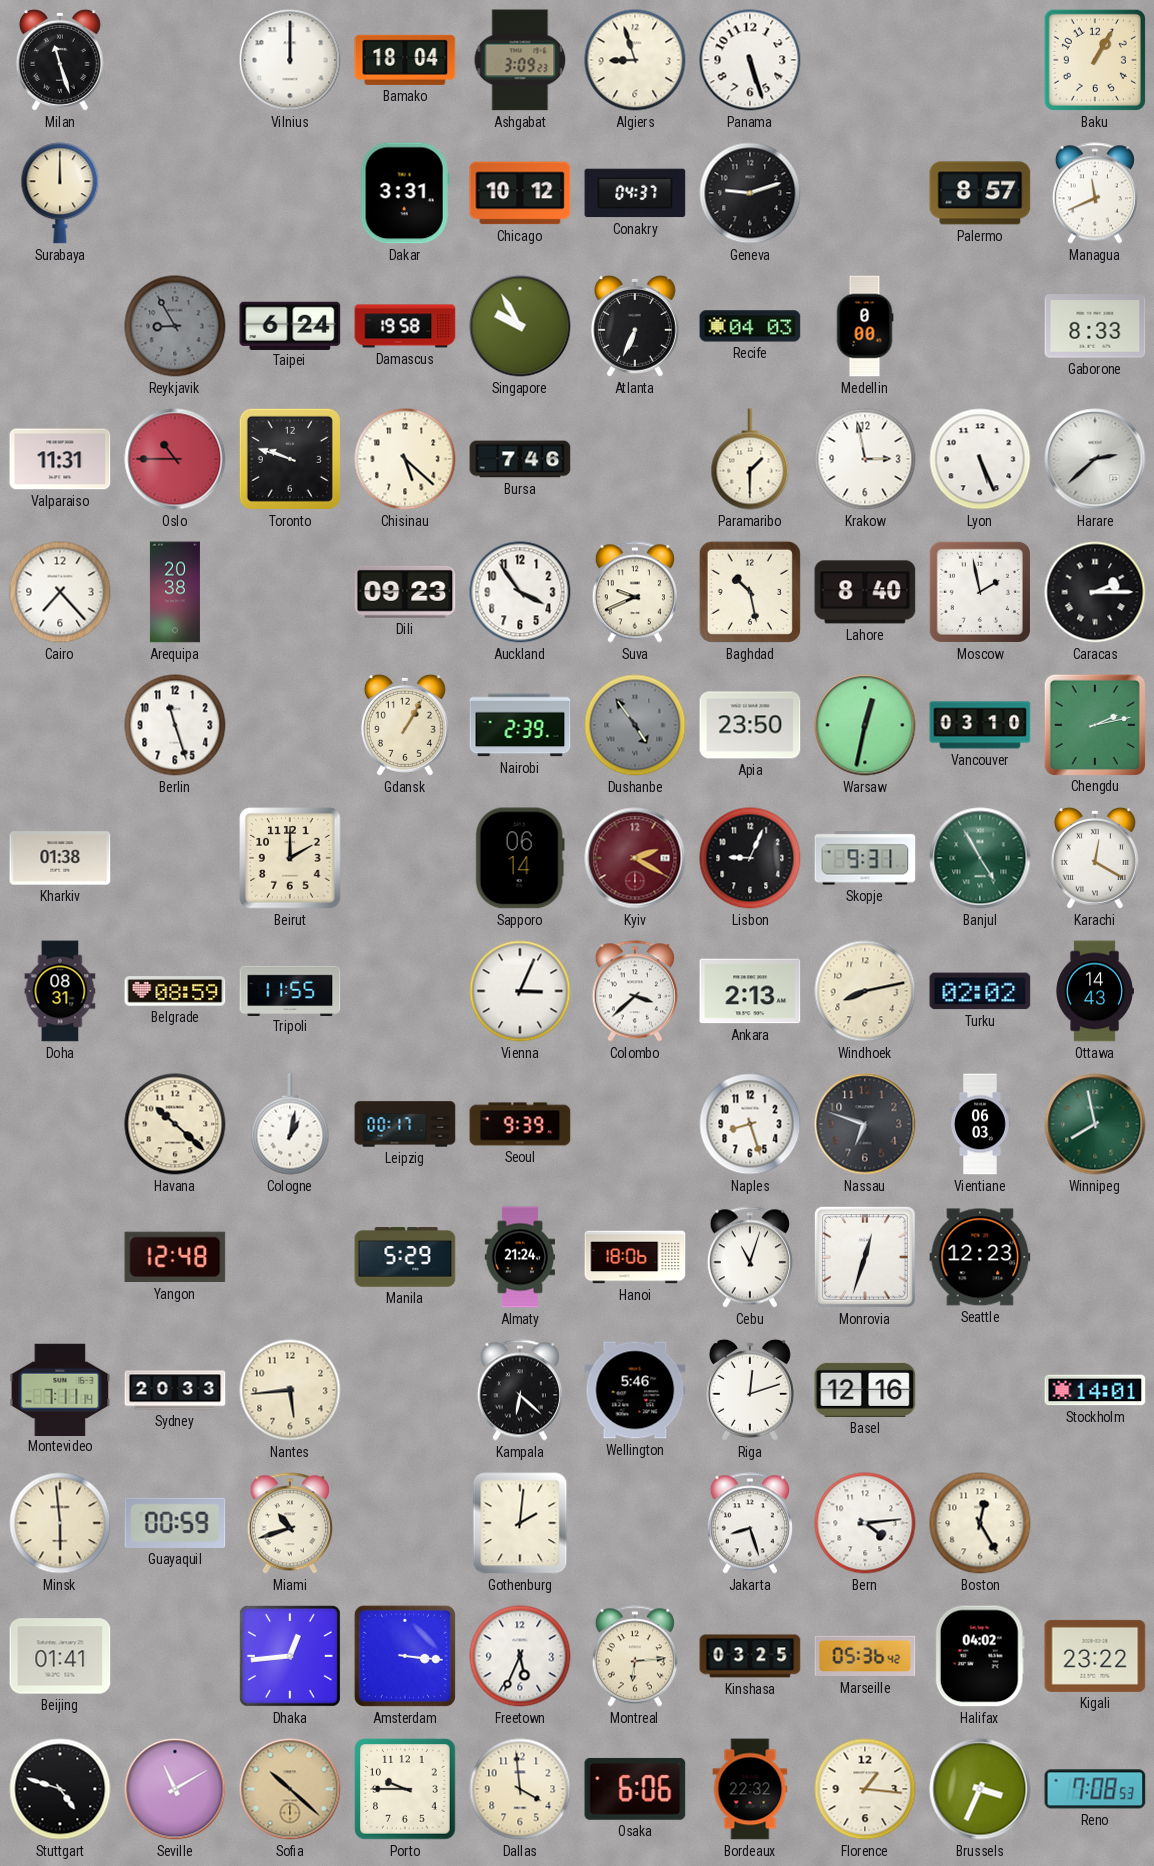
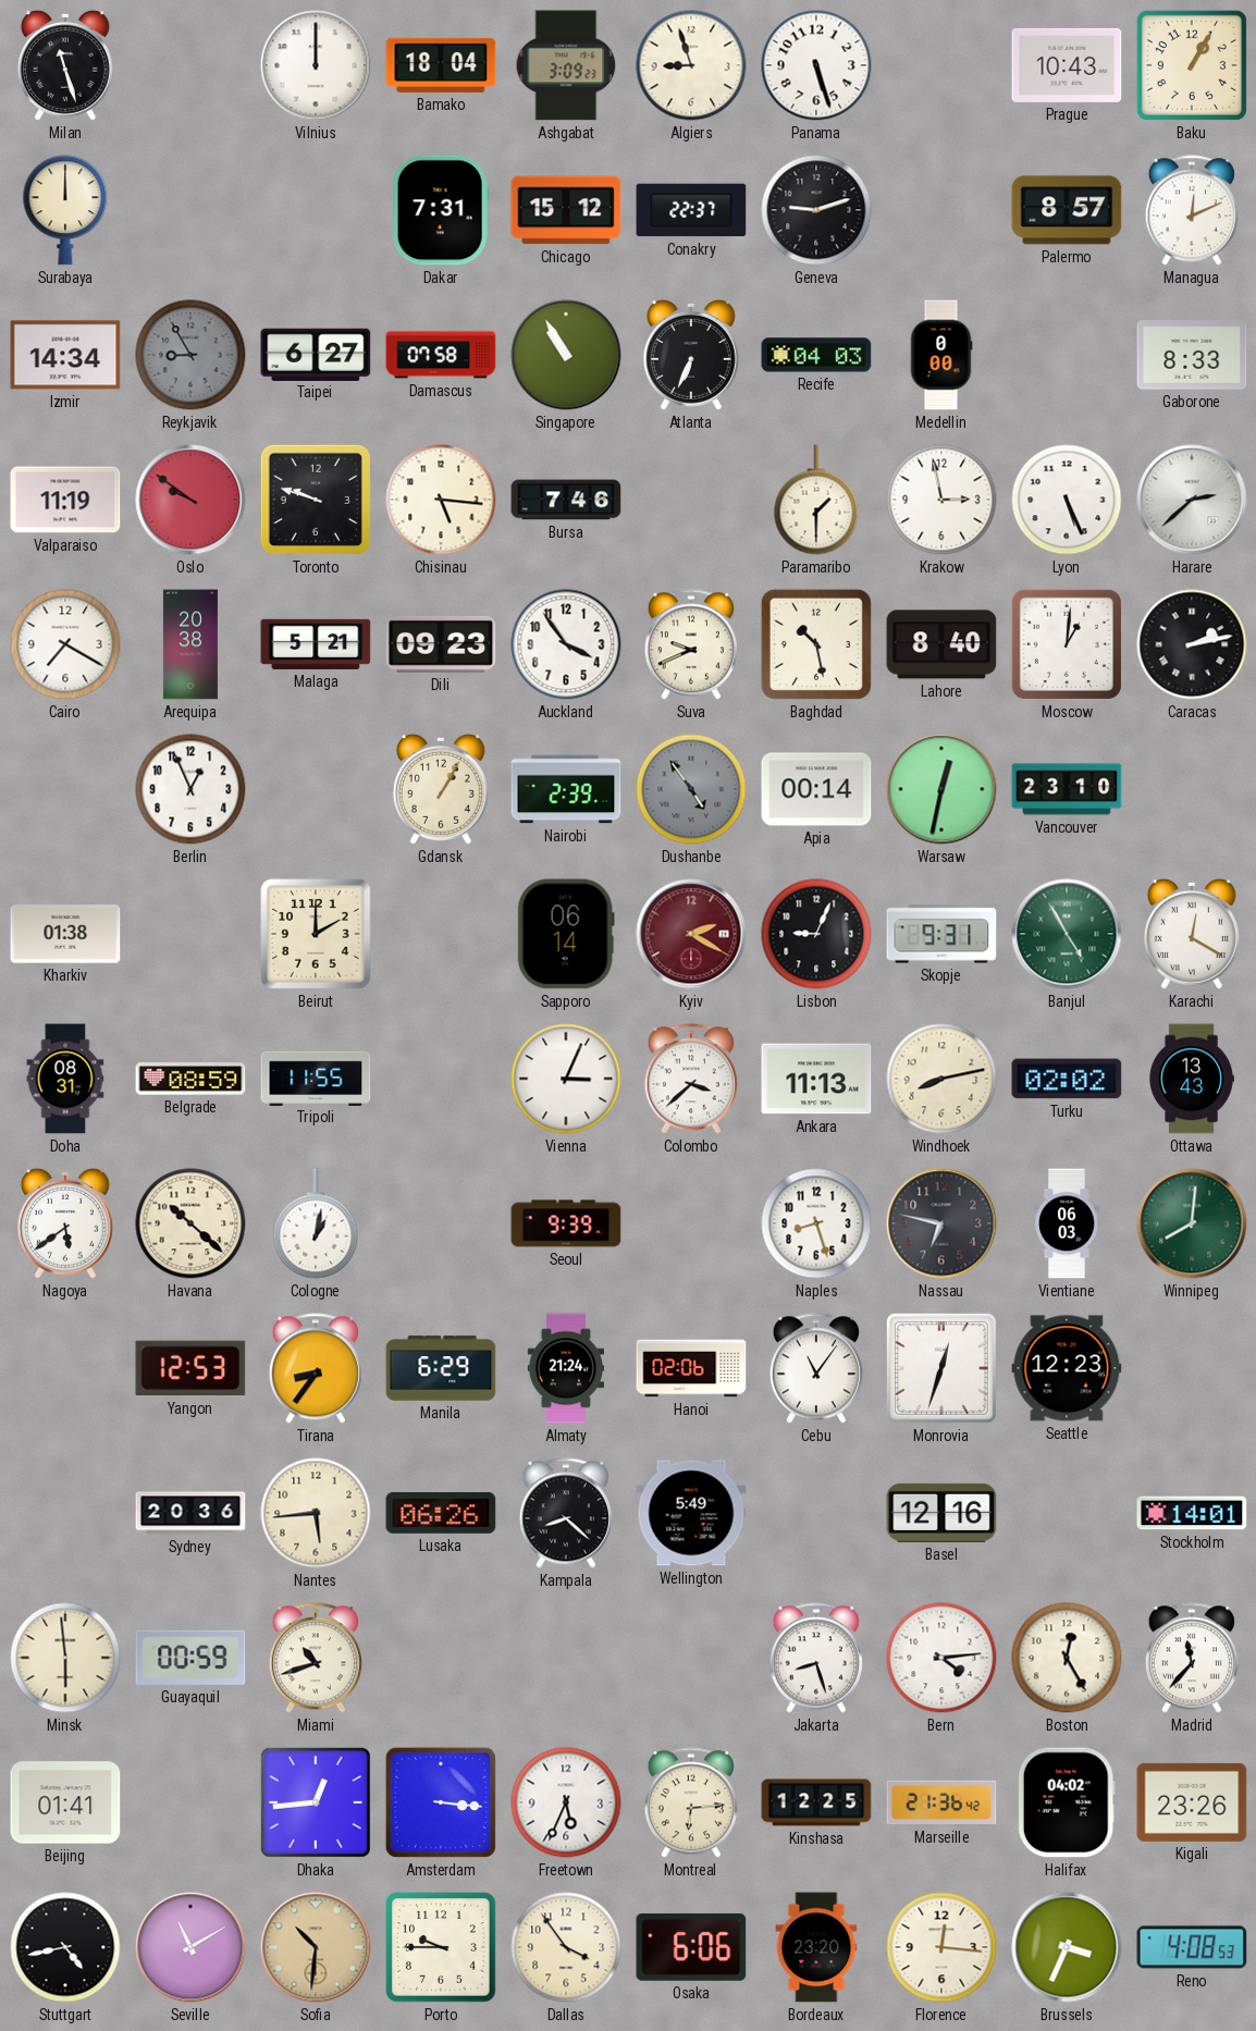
Prague: none -> 10:43 (1067, 65)
Dakar: 3:31 -> 7:31 (441, 210)
Chicago: 10:12 -> 15:12 (566, 210)
Conakry: 04:37 -> 22:37 (691, 210)
Managua: 11:41 -> 12:11 (1192, 210)
Izmir: none -> 14:34 (65, 355)
Taipei: 6:24 -> 6:27 (316, 354)
Damascus: 19:58 -> 07:58 (441, 355)
Singapore: 9:55 -> 10:55 (566, 355)
Valparaiso: 11:31 -> 11:19 (65, 500)
Oslo: 10:45 -> 9:51 (190, 500)
Chisinau: 5:22 -> 5:16 (441, 500)
Cairo: 7:23 -> 7:20 (65, 644)
Malaga: none -> 5:21 (316, 644)
Moscow: 1:58 -> 1:01 (1067, 644)
Caracas: 2:15 -> 2:13 (1192, 644)
Berlin: 11:27 -> 12:56 (190, 789)
Apia: 23:50 -> 00:14 (816, 789)
Vancouver: 03:10 -> 23:10 (1067, 789)
Chengdu: 2:13 -> none (1094, 724)
Ankara: 2:13 -> 11:13 (816, 1079)
Ottawa: 14:43 -> 13:43 (1192, 1079)
Nagoya: none -> 5:39 (65, 1223)
Leipzig: 00:17 -> none (405, 1124)
Nassau: 6:48 -> 6:47 (941, 1223)
Winnipeg: 7:58 -> 8:01 (1192, 1223)
Yangon: 12:48 -> 12:53 (190, 1368)
Tirana: none -> 8:36 (316, 1368)
Manila: 5:29 -> 6:29 (441, 1368)
Hanoi: 18:06 -> 02:06 (691, 1368)
Cebu: 11:03 -> 11:06 (816, 1368)
Montevideo: 7:11 -> none (60, 1389)
Sydney: 20:33 -> 20:36 (190, 1513)
Lusaka: none -> 06:26 (441, 1513)
Kampala: 6:22 -> 8:22 (566, 1513)
Wellington: 5:46 -> 5:49 (691, 1513)
Riga: 12:12 -> none (750, 1390)
Gothenburg: 2:01 -> none (520, 1523)
Madrid: none -> 11:37 (1192, 1658)
Kinshasa: 03:25 -> 12:25 (816, 1802)
Marseille: 05:36 -> 21:36 (941, 1802)
Kigali: 23:22 -> 23:26 (1192, 1802)
Stuttgart: 4:48 -> 4:43 (65, 1947)
Sofia: 10:22 -> 10:31 (316, 1947)
Dallas: 3:59 -> 3:54 (566, 1947)
Bordeaux: 22:32 -> 23:20 (816, 1947)
Florence: 1:16 -> 12:16 (941, 1947)
Reno: 7:08 -> 4:08 (1192, 1947)
